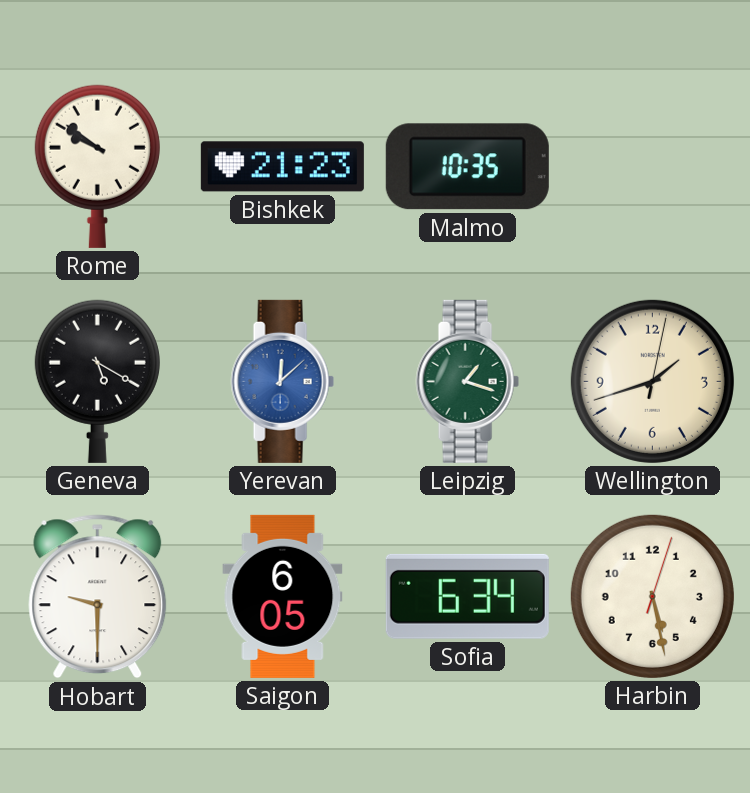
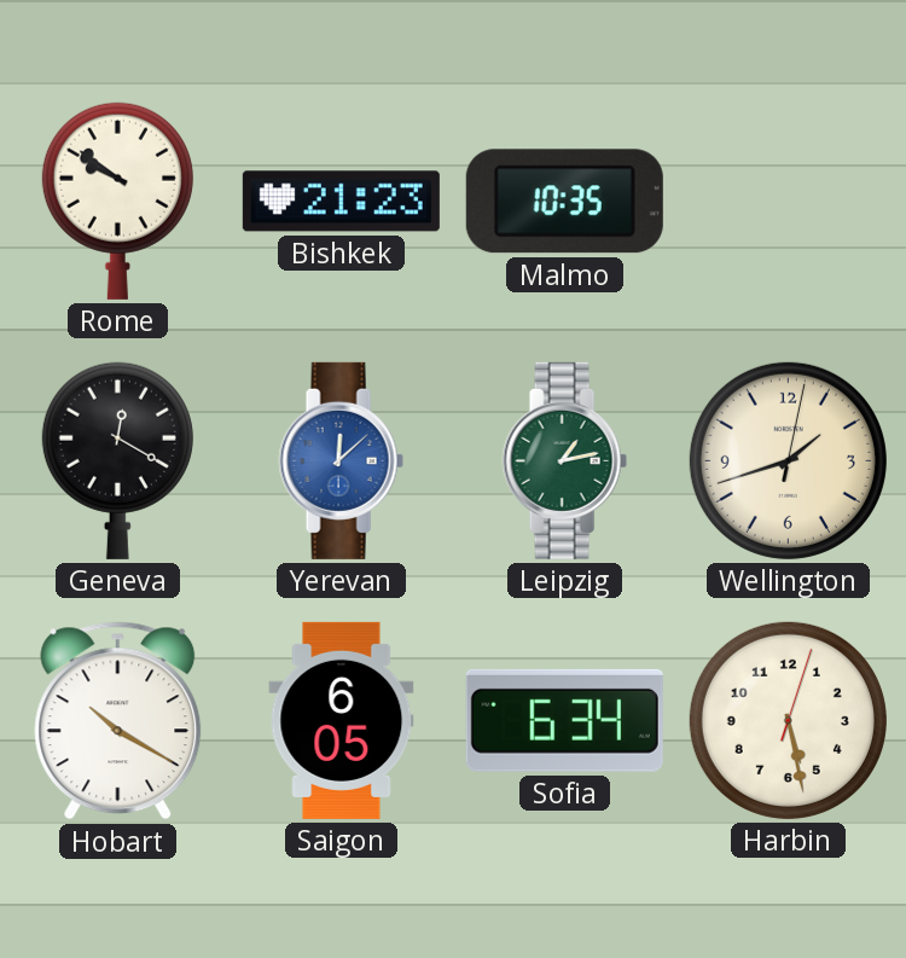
Geneva: 5:20 -> 12:20 (117, 460)
Leipzig: 1:18 -> 1:13 (564, 460)
Hobart: 9:30 -> 10:20 (118, 721)
